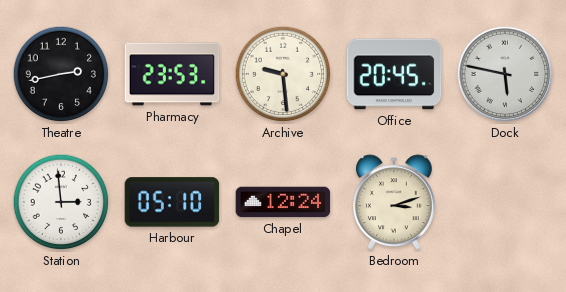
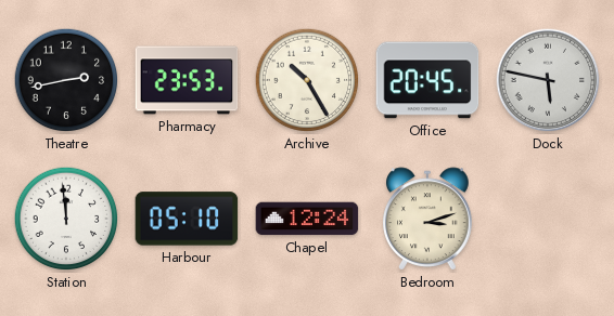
Archive: 9:29 -> 10:25 (307, 80)
Station: 2:59 -> 11:59 (66, 219)
